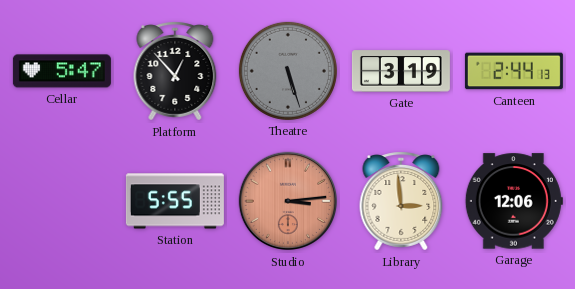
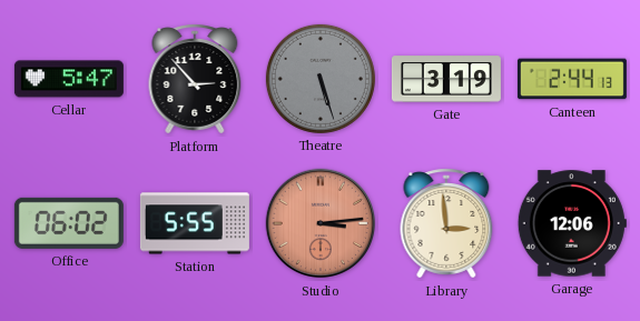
Platform: 12:53 -> 2:53 (195, 79)
Office: none -> 06:02 (69, 223)
